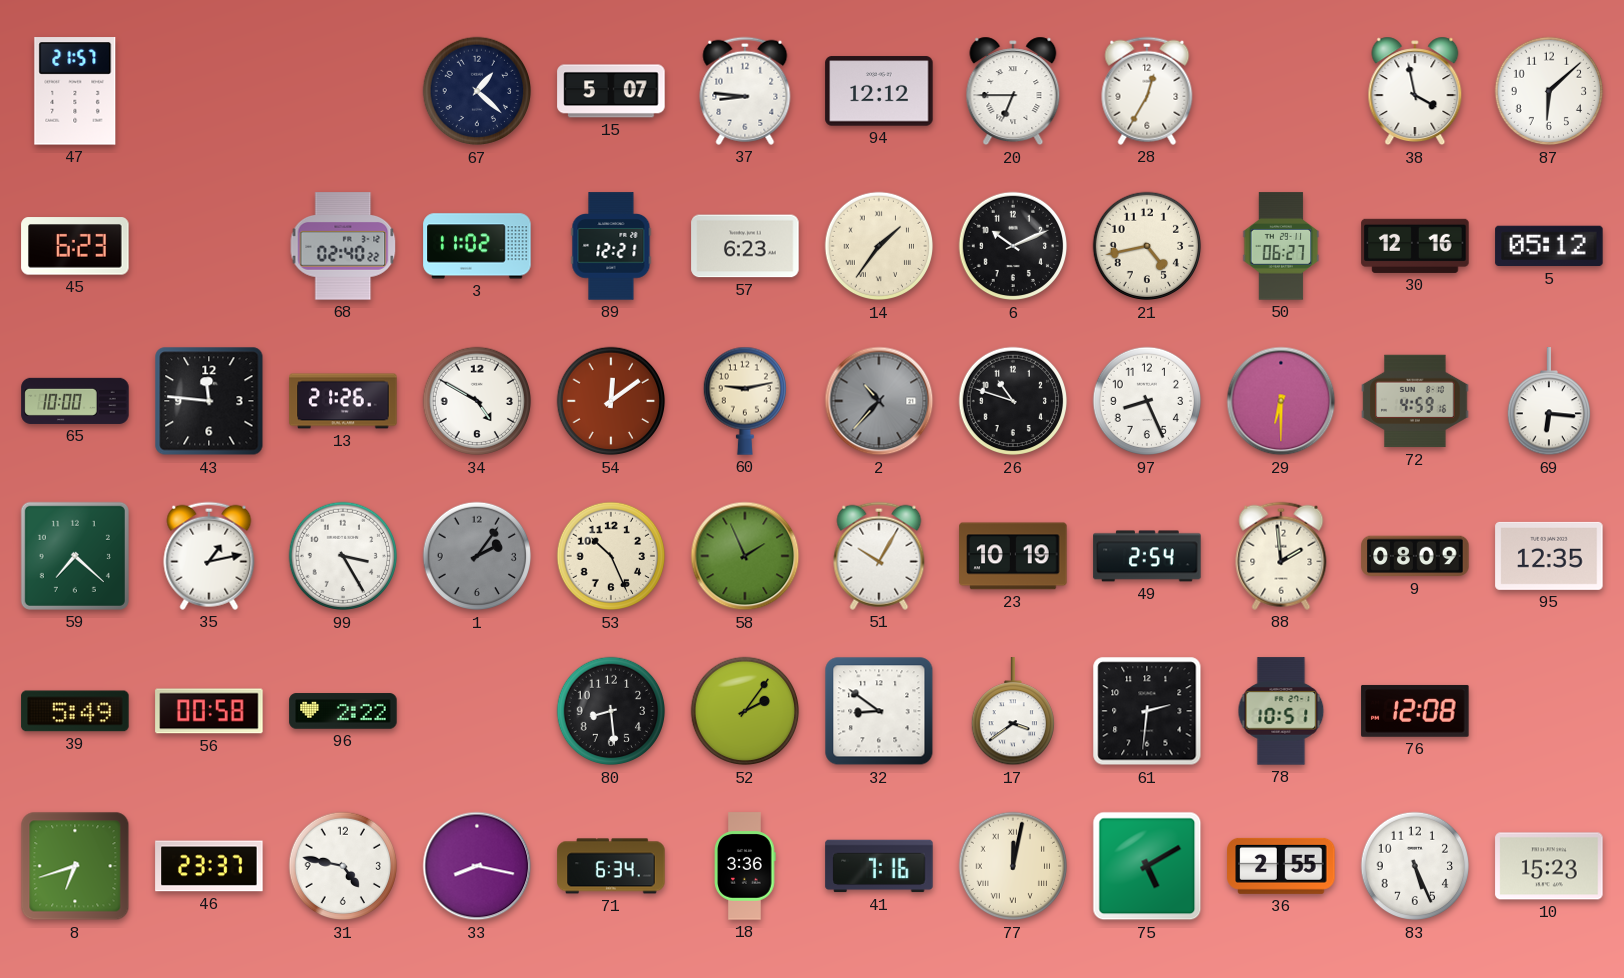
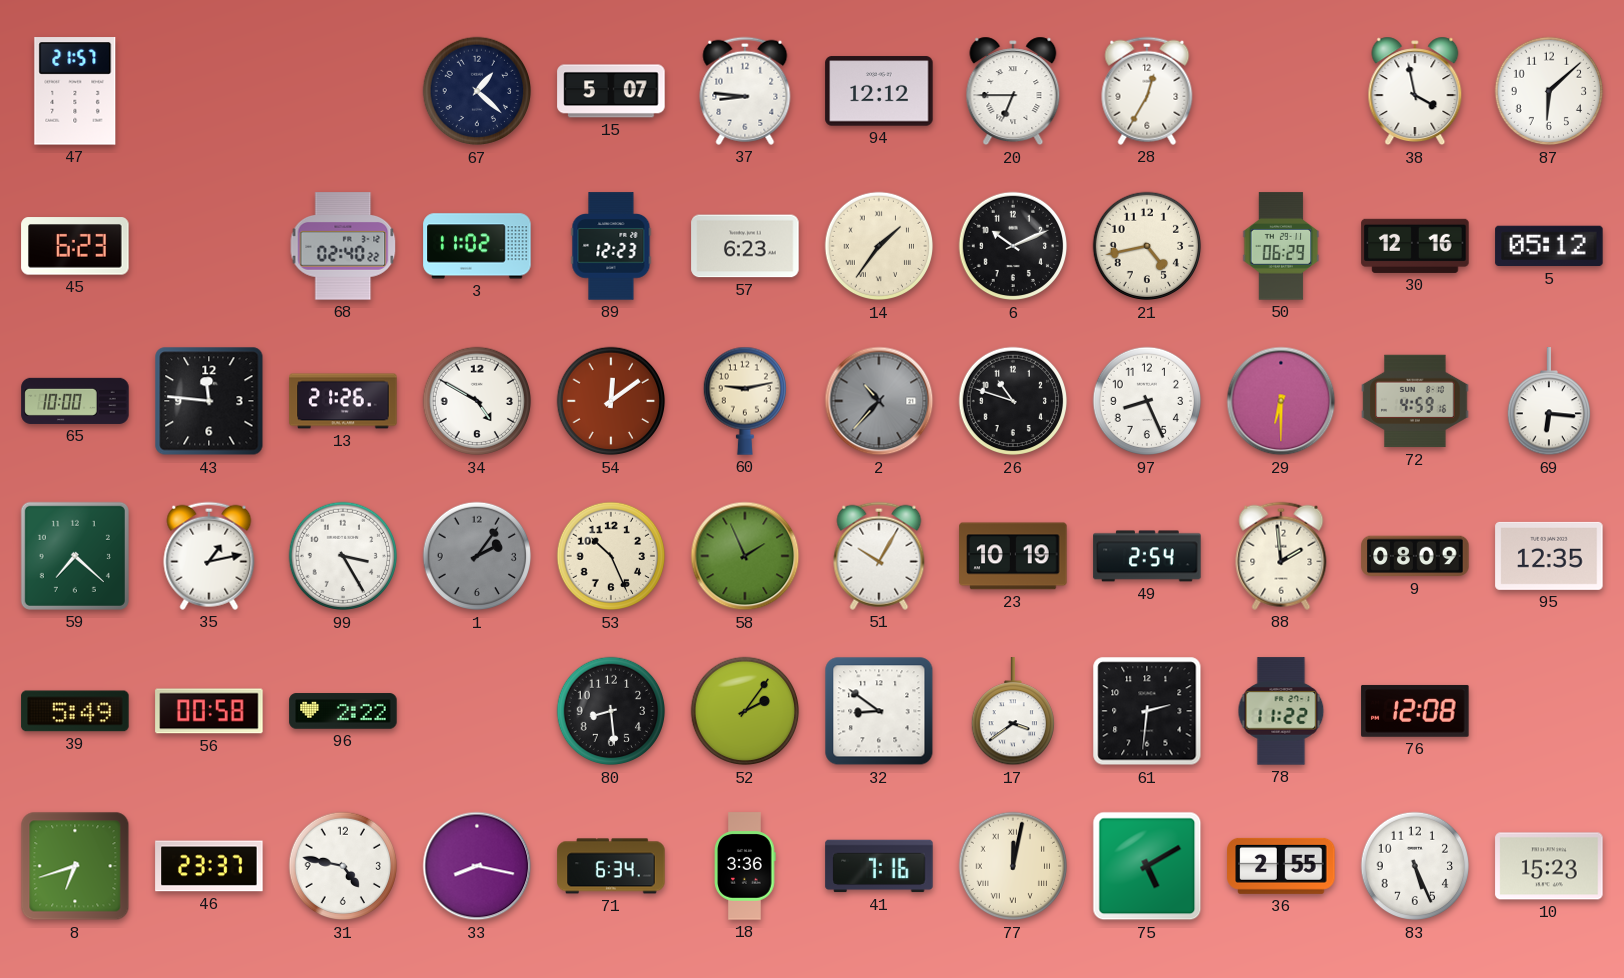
89: 12:21 -> 12:23 (611, 246)
50: 06:27 -> 06:29 (1281, 246)
78: 10:51 -> 11:22 (1281, 711)
